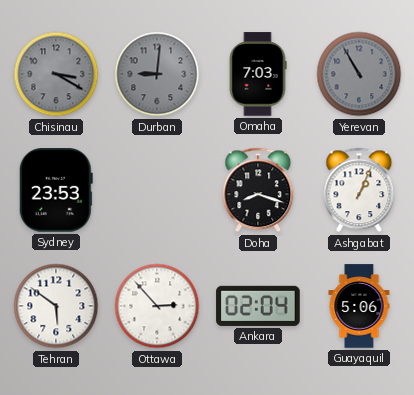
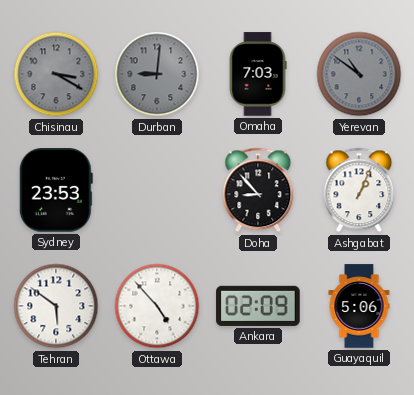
Yerevan: 10:55 -> 10:51 (359, 74)
Doha: 8:18 -> 8:53 (258, 190)
Ottawa: 2:53 -> 4:53 (157, 306)
Ankara: 02:04 -> 02:09 (258, 306)
